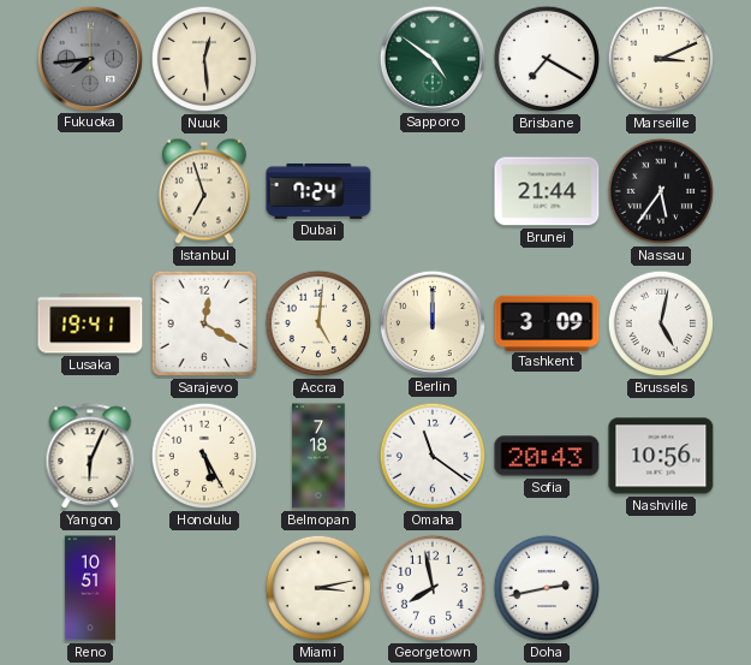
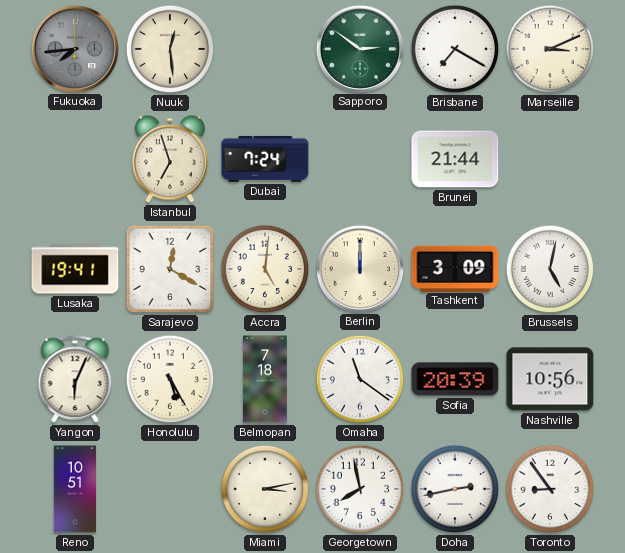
Sapporo: 4:51 -> 2:51 (359, 48)
Nassau: 5:36 -> none (661, 191)
Sofia: 20:43 -> 20:39 (455, 379)
Toronto: none -> 8:54 (550, 489)
